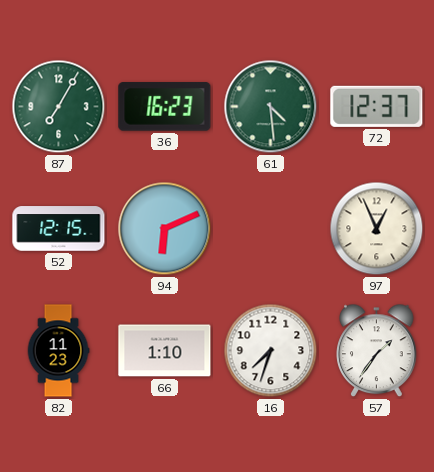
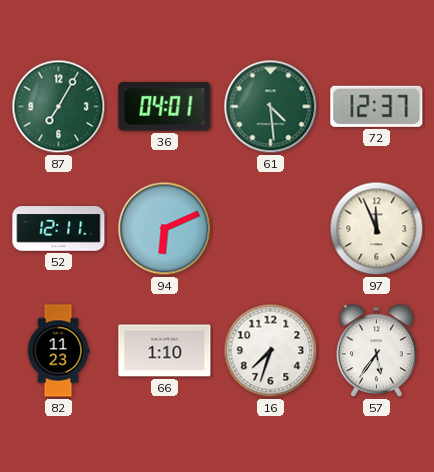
36: 16:23 -> 04:01 (165, 107)
52: 12:15 -> 12:11 (59, 229)
97: 12:56 -> 11:56 (377, 229)
57: 1:36 -> 5:36 (377, 351)
